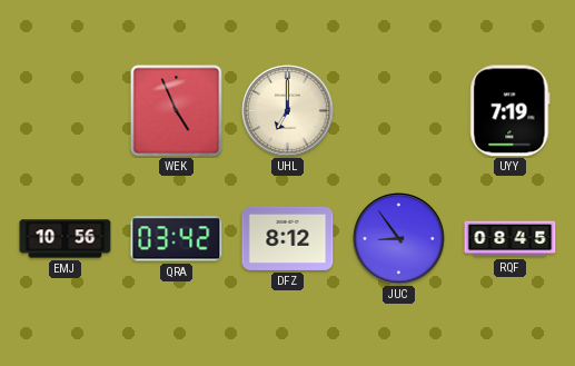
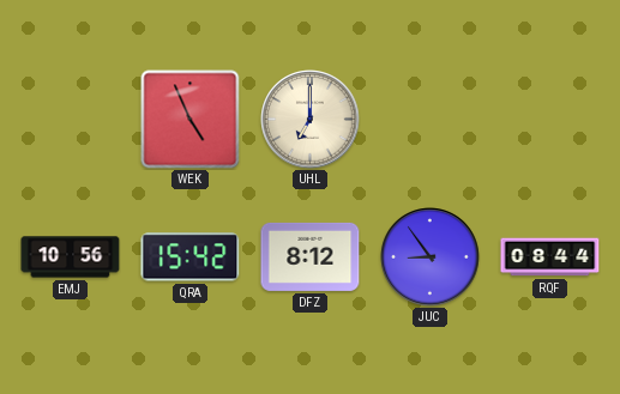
UYY: 7:19 -> none (510, 111)
QRA: 03:42 -> 15:42 (191, 257)
RQF: 08:45 -> 08:44 (550, 257)
